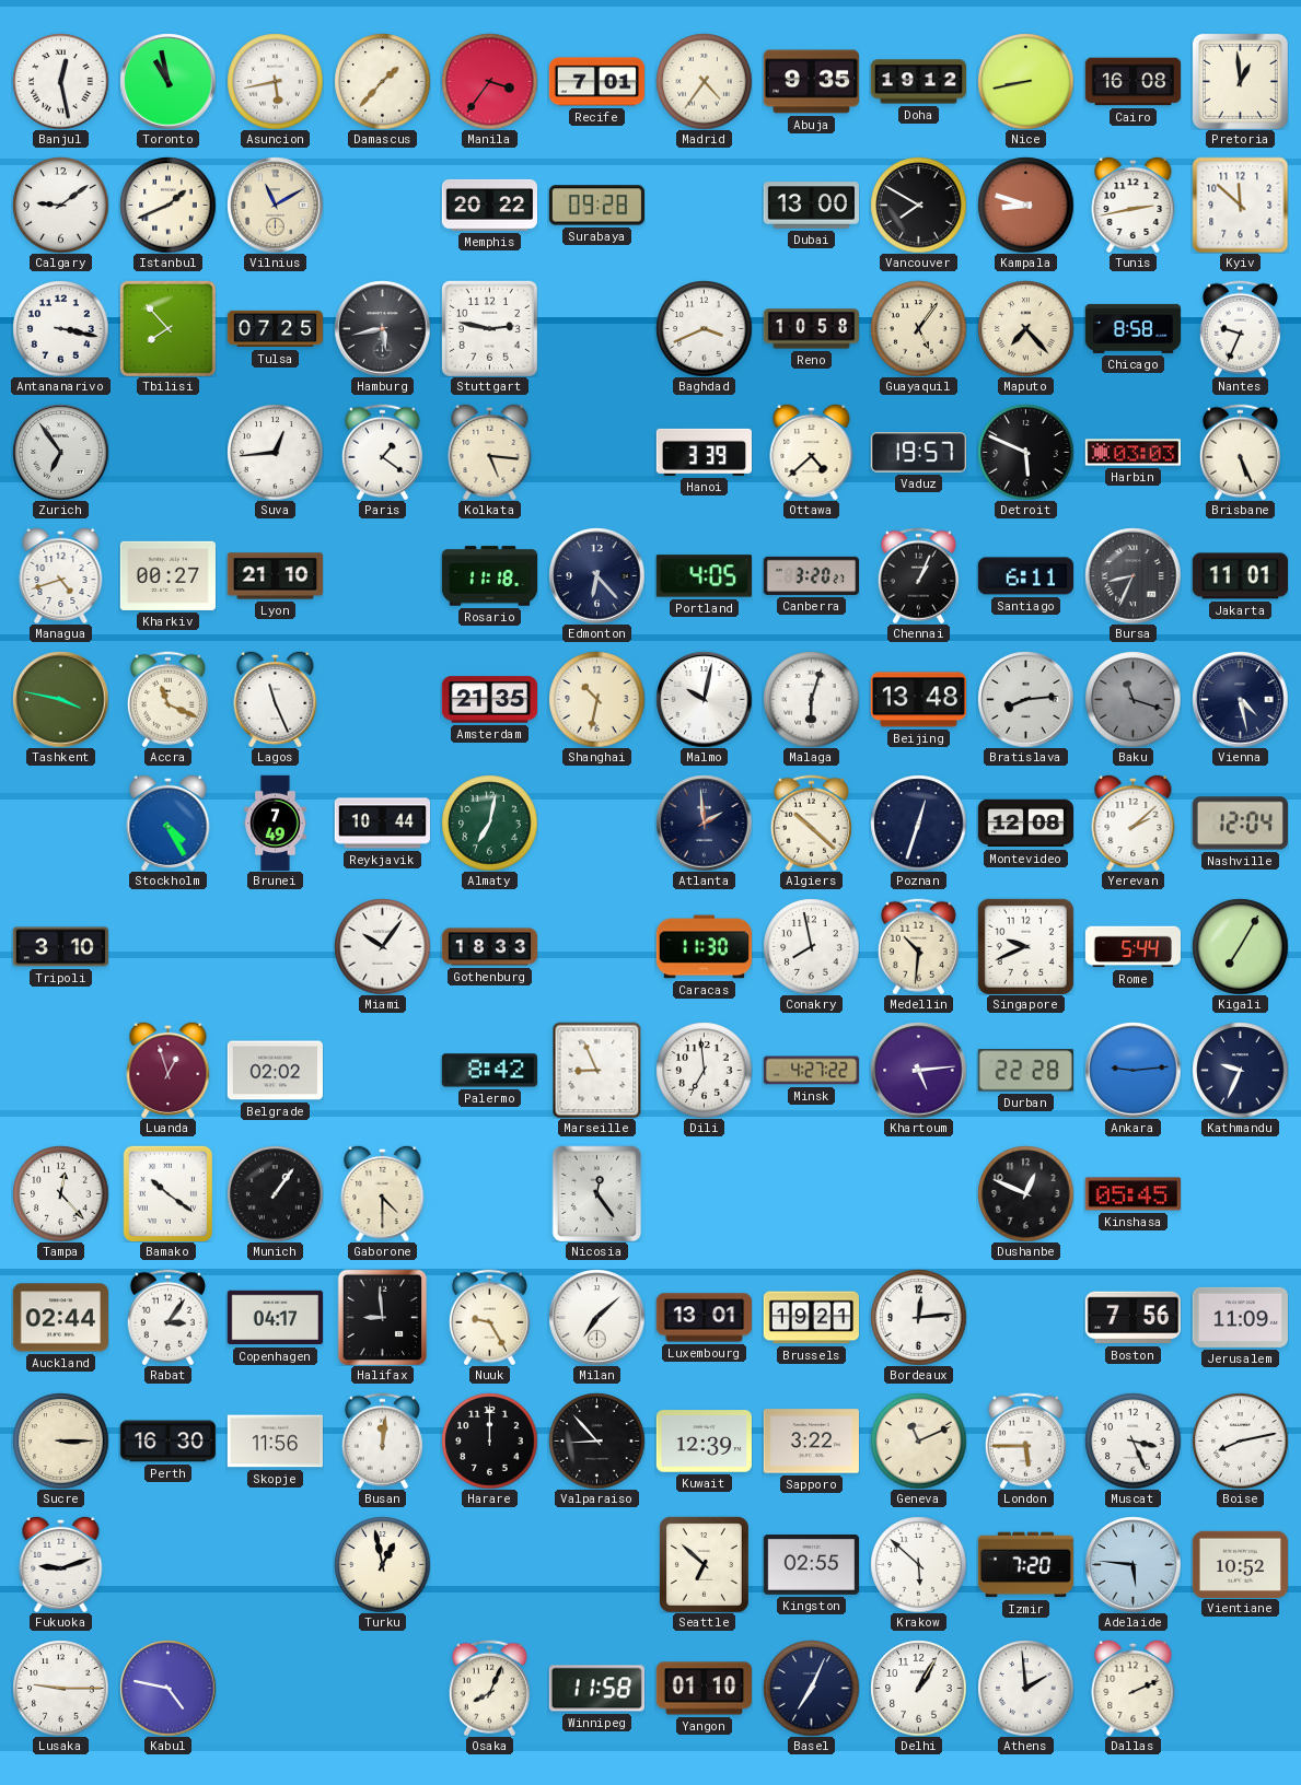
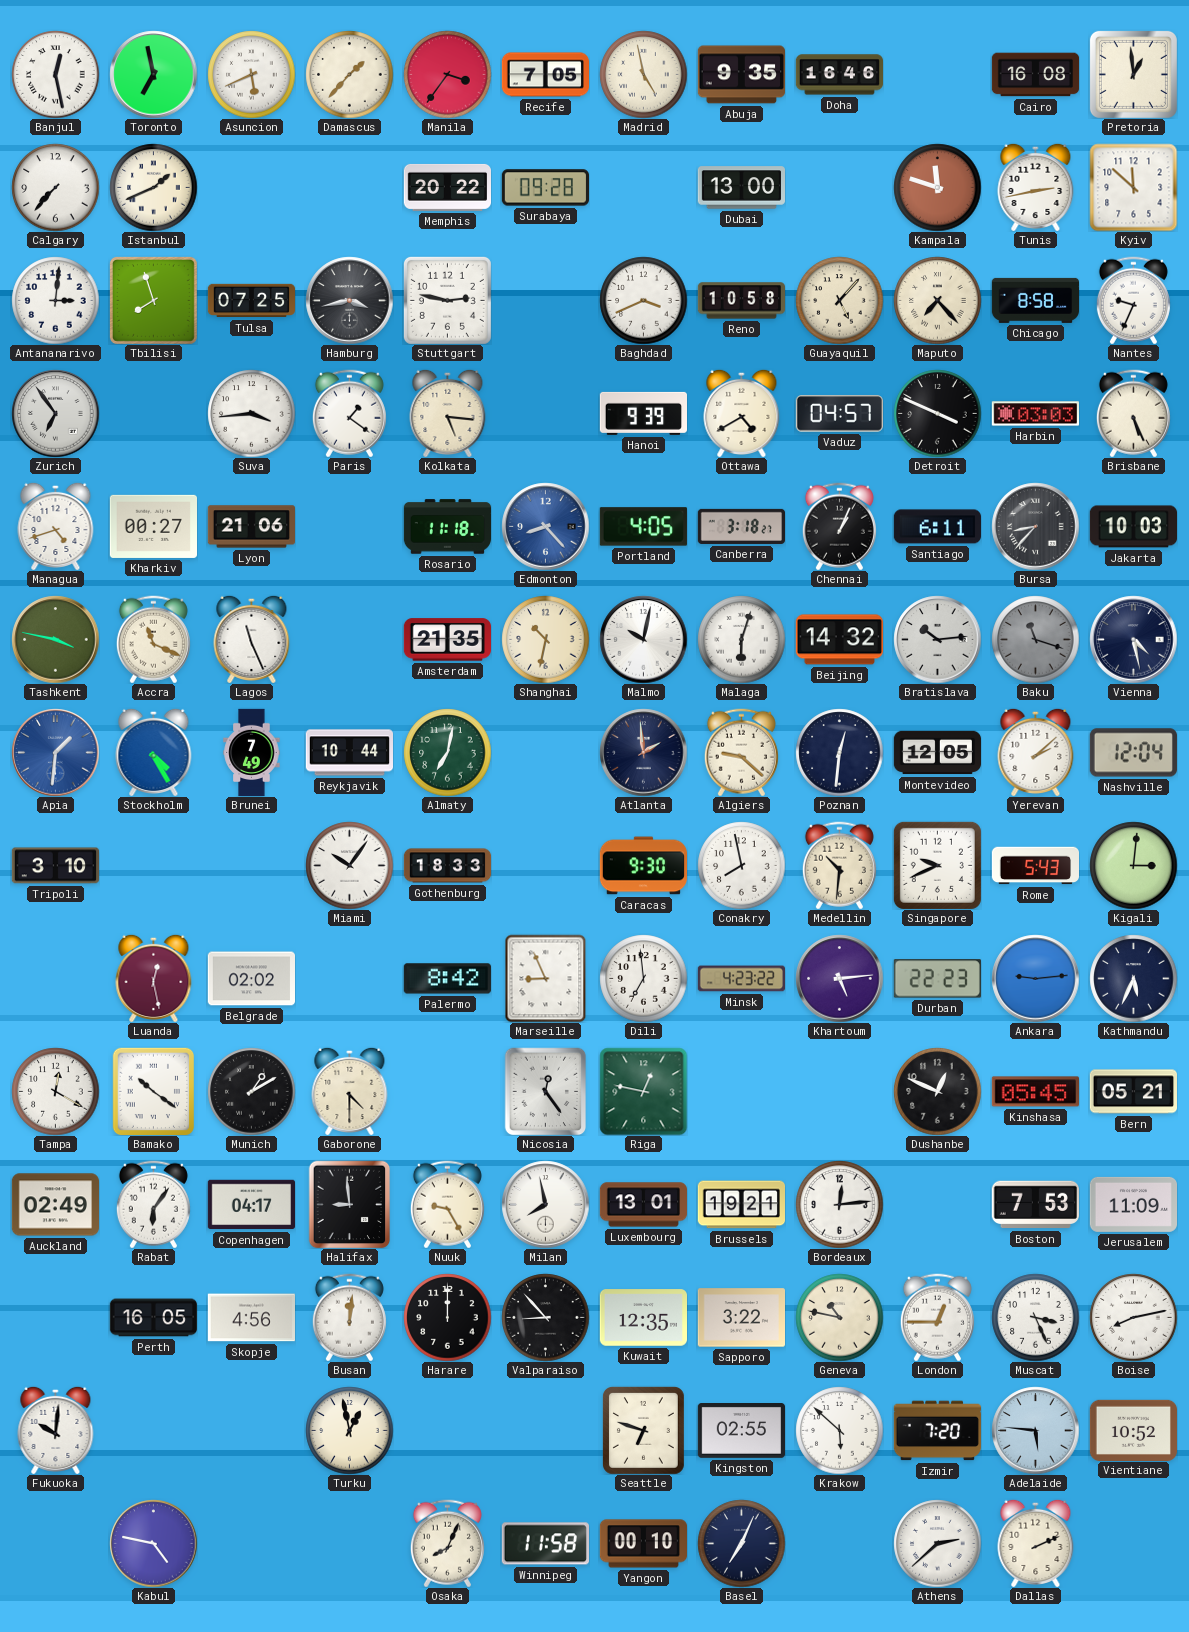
Toronto: 10:58 -> 6:58 (153, 74)
Asuncion: 5:43 -> 5:41 (251, 74)
Recife: 7:01 -> 7:05 (545, 75)
Madrid: 4:36 -> 4:58 (643, 74)
Doha: 19:12 -> 16:46 (839, 75)
Nice: 8:43 -> none (1025, 81)
Calgary: 9:09 -> 7:37 (55, 187)
Vilnius: 11:10 -> none (275, 205)
Vancouver: 7:50 -> none (918, 205)
Kampala: 8:48 -> 11:48 (937, 187)
Antananarivo: 3:17 -> 3:01 (55, 300)
Tbilisi: 7:53 -> 7:57 (153, 300)
Hamburg: 5:43 -> 3:43 (349, 300)
Guayaquil: 5:06 -> 5:07 (839, 300)
Suva: 12:44 -> 3:44 (251, 413)
Hanoi: 3:39 -> 9:39 (643, 413)
Ottawa: 4:38 -> 4:40 (742, 413)
Vaduz: 19:57 -> 04:57 (839, 414)
Detroit: 5:49 -> 3:49 (937, 413)
Lyon: 21:10 -> 21:06 (251, 527)
Edmonton: 6:23 -> 8:23 (545, 526)
Edmonton dial: navy -> blue (545, 526)
Canberra: 3:20 -> 3:18 (741, 526)
Bursa: 8:34 -> 8:37 (1035, 526)
Jakarta: 11:01 -> 10:03 (1133, 527)
Beijing: 13:48 -> 14:32 (839, 640)
Bratislava: 8:14 -> 10:14 (937, 639)
Apia: none -> 1:31 (55, 752)
Algiers: 10:22 -> 9:22 (741, 752)
Poznan: 12:33 -> 12:31 (839, 752)
Montevideo: 12:08 -> 12:05 (937, 753)
Caracas: 11:30 -> 9:30 (643, 866)
Rome: 5:44 -> 5:43 (1035, 866)
Kigali: 7:05 -> 3:01 (1133, 865)
Luanda: 12:57 -> 12:28 (154, 978)
Minsk: 4:27 -> 4:23 (741, 979)
Durban: 22:28 -> 22:23 (937, 979)
Kathmandu: 9:34 -> 5:34 (1133, 978)
Tampa: 12:23 -> 12:20 (55, 1091)
Munich: 1:06 -> 1:10 (251, 1091)
Riga: none -> 12:47 (643, 1091)
Bern: none -> 05:21 (1133, 1092)
Auckland: 02:44 -> 02:49 (55, 1205)
Rabat: 3:06 -> 6:06 (153, 1204)
Milan: 7:08 -> 7:58 (545, 1204)
Boston: 7:56 -> 7:53 (1035, 1205)
Sucre: 3:15 -> none (60, 1440)
Perth: 16:30 -> 16:05 (153, 1318)
Skopje: 11:56 -> 4:56 (251, 1318)
Kuwait: 12:39 -> 12:35 (643, 1318)
Geneva: 11:11 -> 10:47 (839, 1317)
London: 5:45 -> 12:45 (937, 1317)
Fukuoka: 9:12 -> 10:01 (56, 1430)
Seattle: 6:52 -> 6:48 (643, 1430)
Lusaka: 9:15 -> none (60, 1688)
Yangon: 01:10 -> 00:10 (643, 1544)
Delhi: 1:05 -> none (918, 1688)
Athens: 1:59 -> 2:38 (937, 1543)
